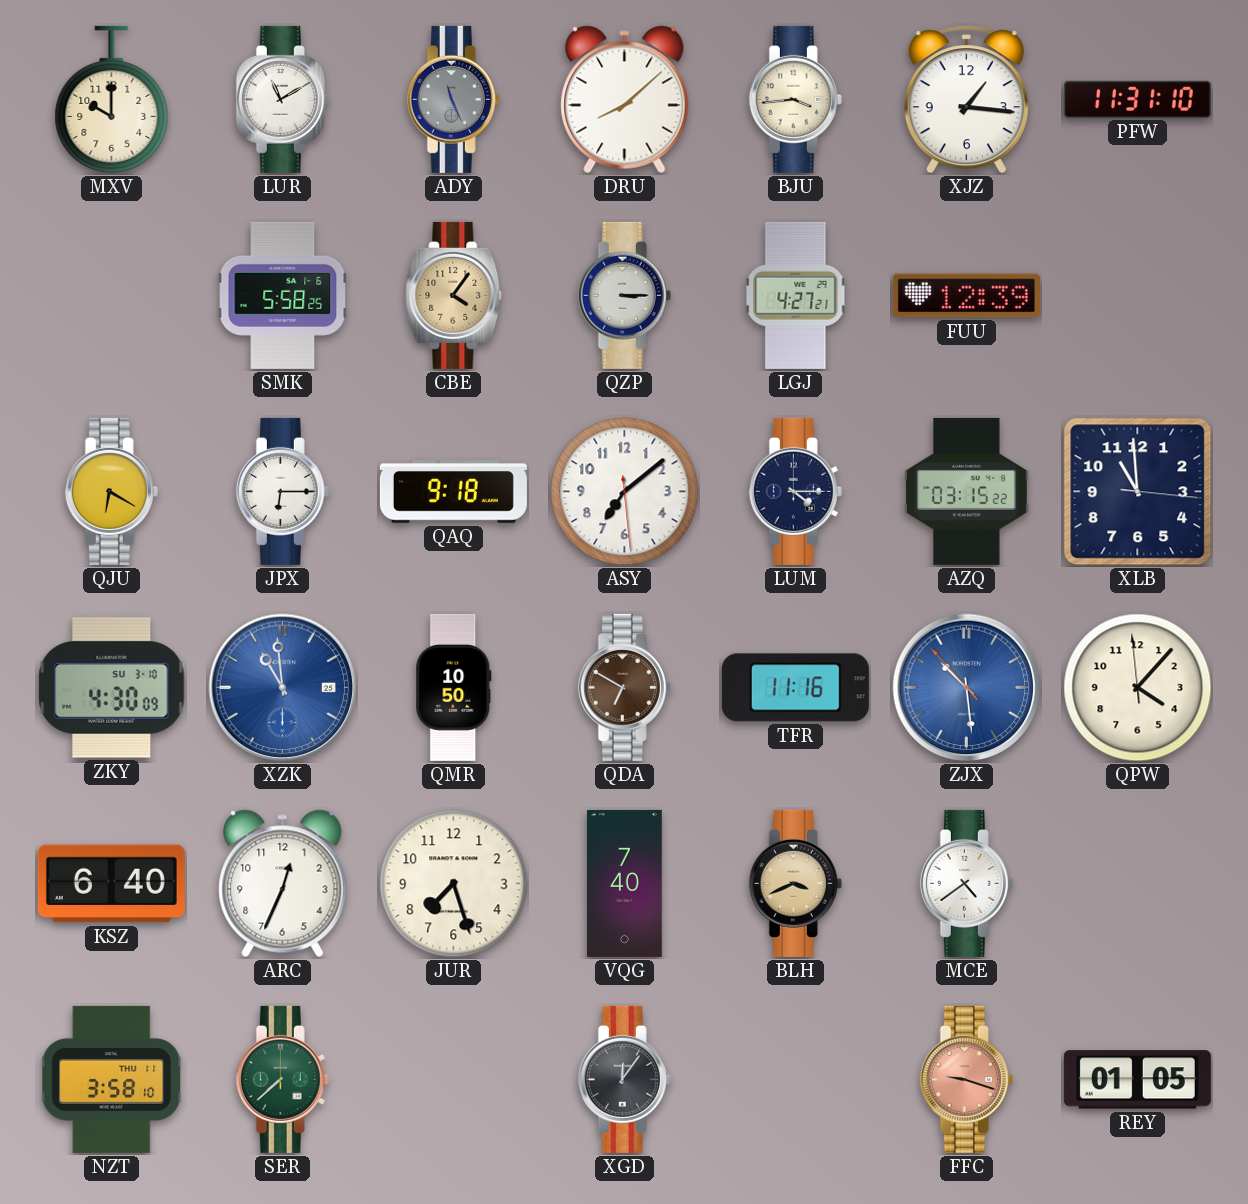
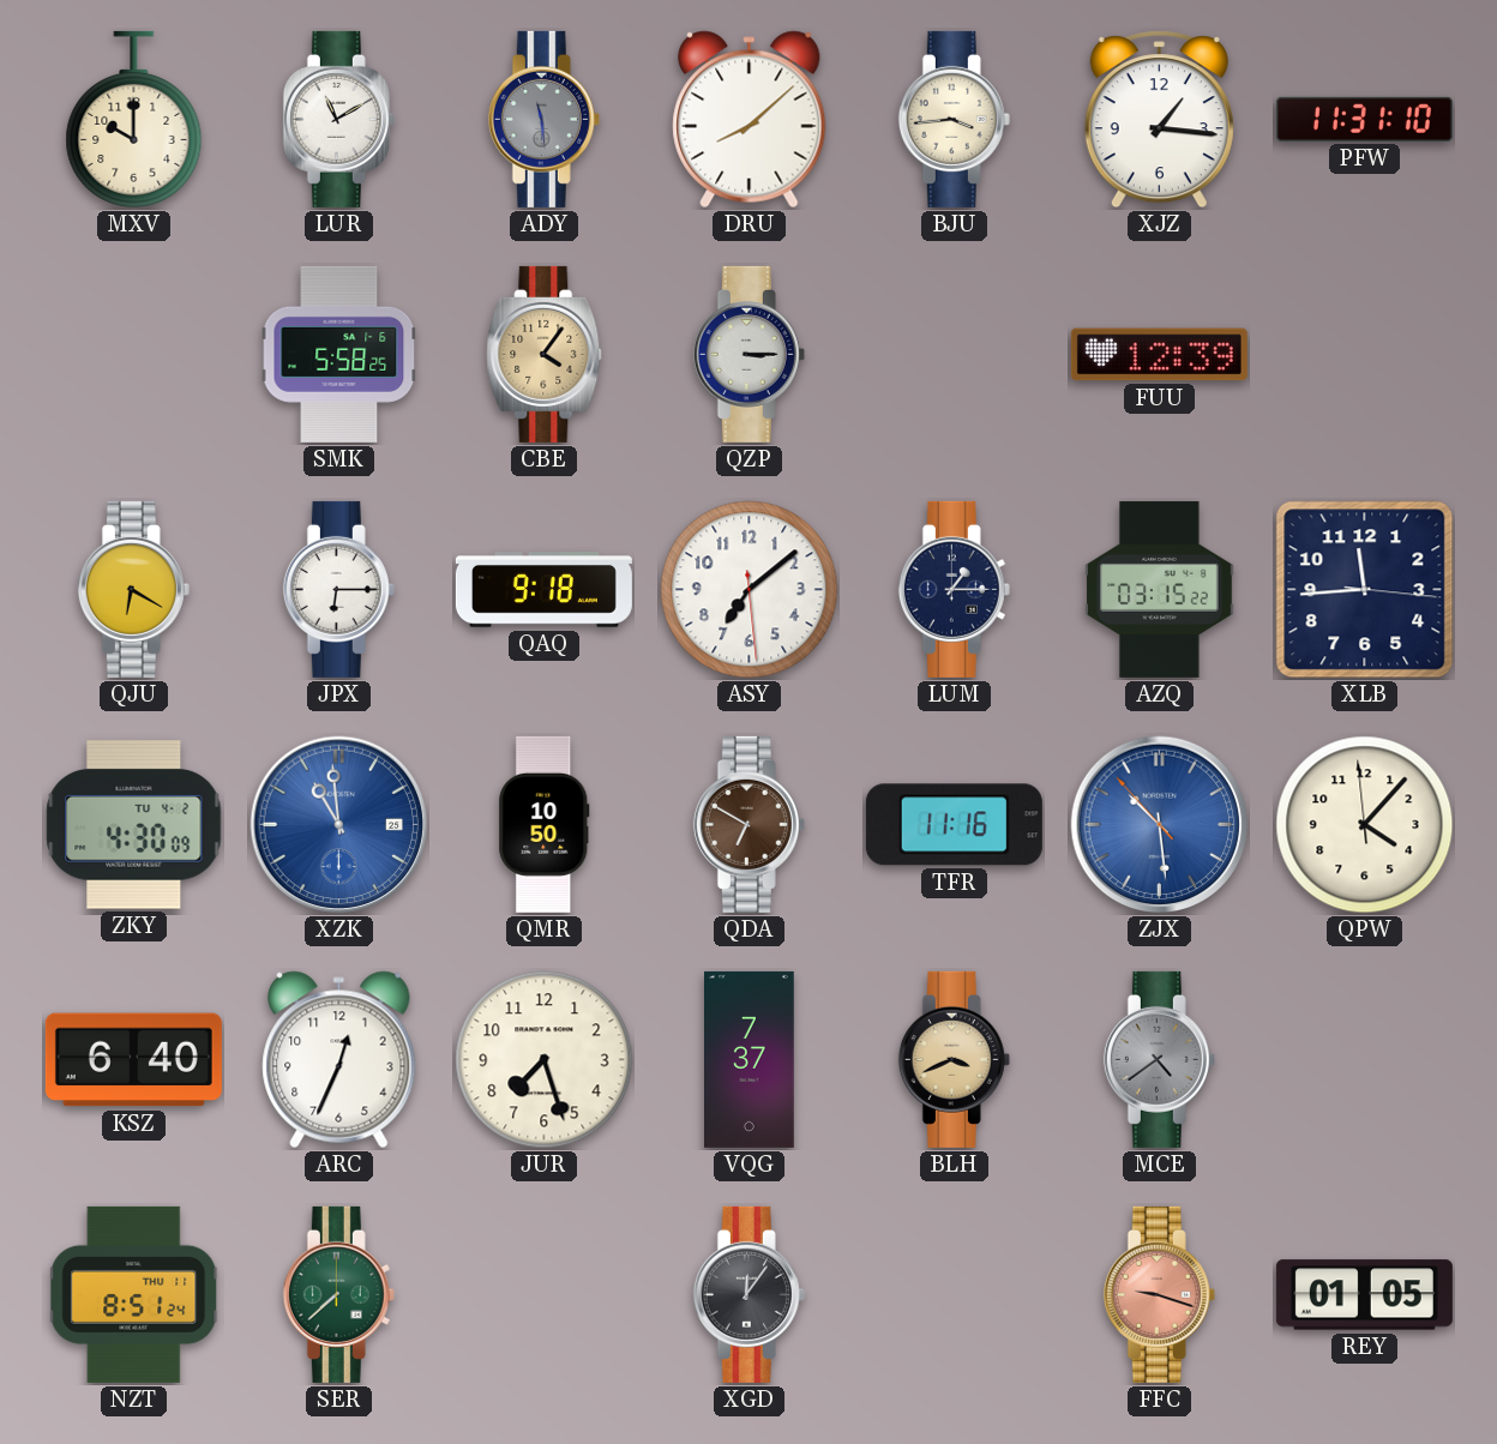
ADY: 11:26 -> 11:29 (543, 119)
LGJ: 4:27 -> none (796, 295)
LUM: 4:15 -> 1:15 (954, 589)
XLB: 10:59 -> 11:44 (1365, 590)
ZKY date: SU 3-10 -> TU 4-2 (134, 825)
VQG: 7:40 -> 7:37 (750, 1059)
MCE dial: white -> grey (1159, 1059)
NZT: 3:58 -> 8:51 (134, 1294)
